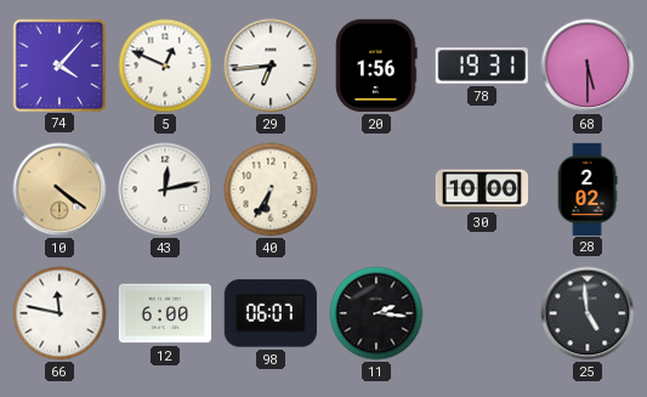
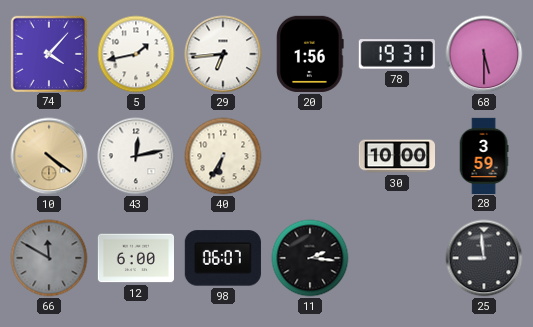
5: 12:49 -> 1:43 (136, 54)
28: 2:02 -> 3:59 (484, 155)
66: 11:47 -> 11:50 (49, 258)
66 dial: white -> grey (49, 258)
25: 4:59 -> 8:59 (484, 258)
